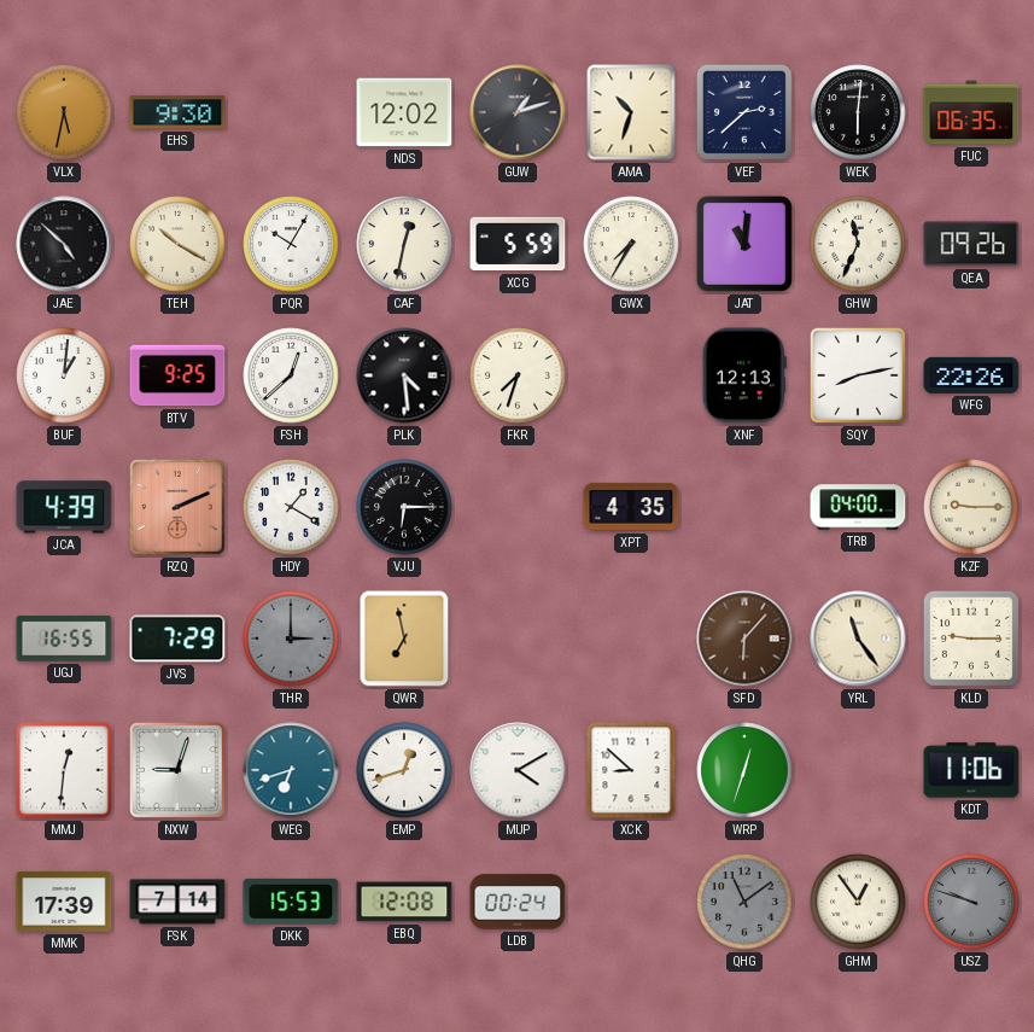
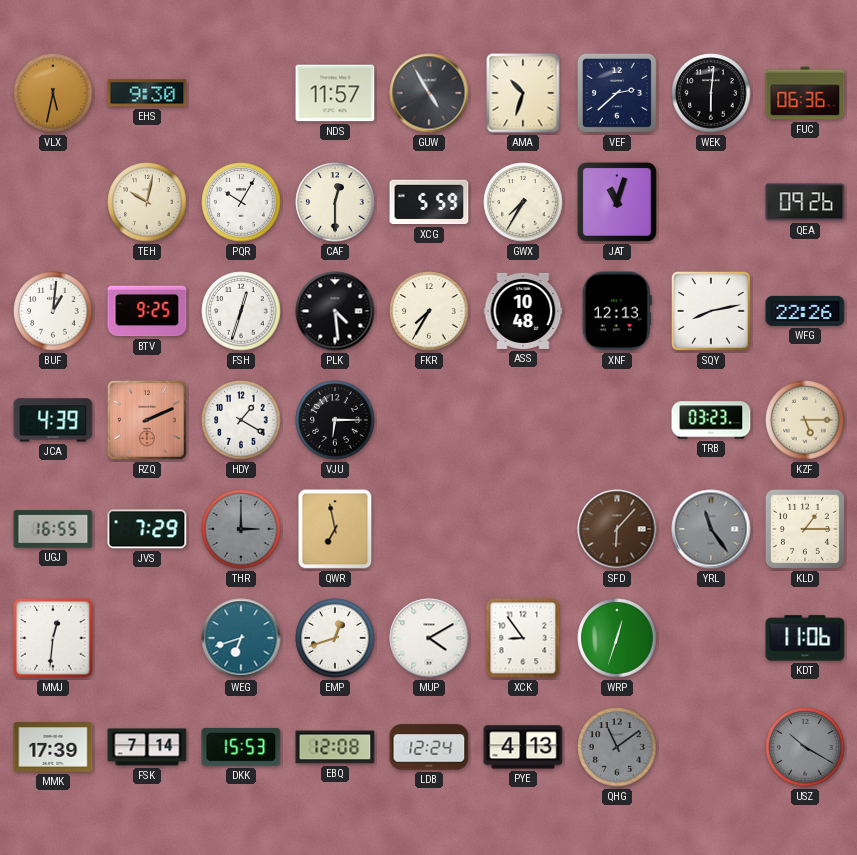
NDS: 12:02 -> 11:57 (335, 93)
GUW: 1:12 -> 4:55 (429, 93)
FUC: 06:35 -> 06:36 (805, 93)
JAE: 4:52 -> none (64, 244)
TEH: 10:20 -> 10:02 (147, 202)
CAF: 12:32 -> 12:30 (335, 202)
JAT: 11:01 -> 11:03 (617, 202)
GHW: 11:34 -> none (858, 244)
FSH: 12:38 -> 12:33 (241, 311)
FKR: 7:33 -> 7:35 (429, 311)
ASS: none -> 10:48 (523, 311)
XPT: 4:35 -> none (631, 507)
TRB: 04:00 -> 03:23 (711, 420)
KZF: 9:15 -> 5:15 (805, 420)
YRL dial: cream -> grey (711, 529)
KLD: 9:15 -> 1:15 (805, 529)
NXW: 9:03 -> none (177, 770)
XCK: 8:52 -> 8:54 (523, 638)
LDB: 00:24 -> 12:24 (429, 747)
PYE: none -> 4:13 (523, 747)
GHM: 12:54 -> none (858, 902)
USZ: 9:48 -> 10:20 (805, 747)
